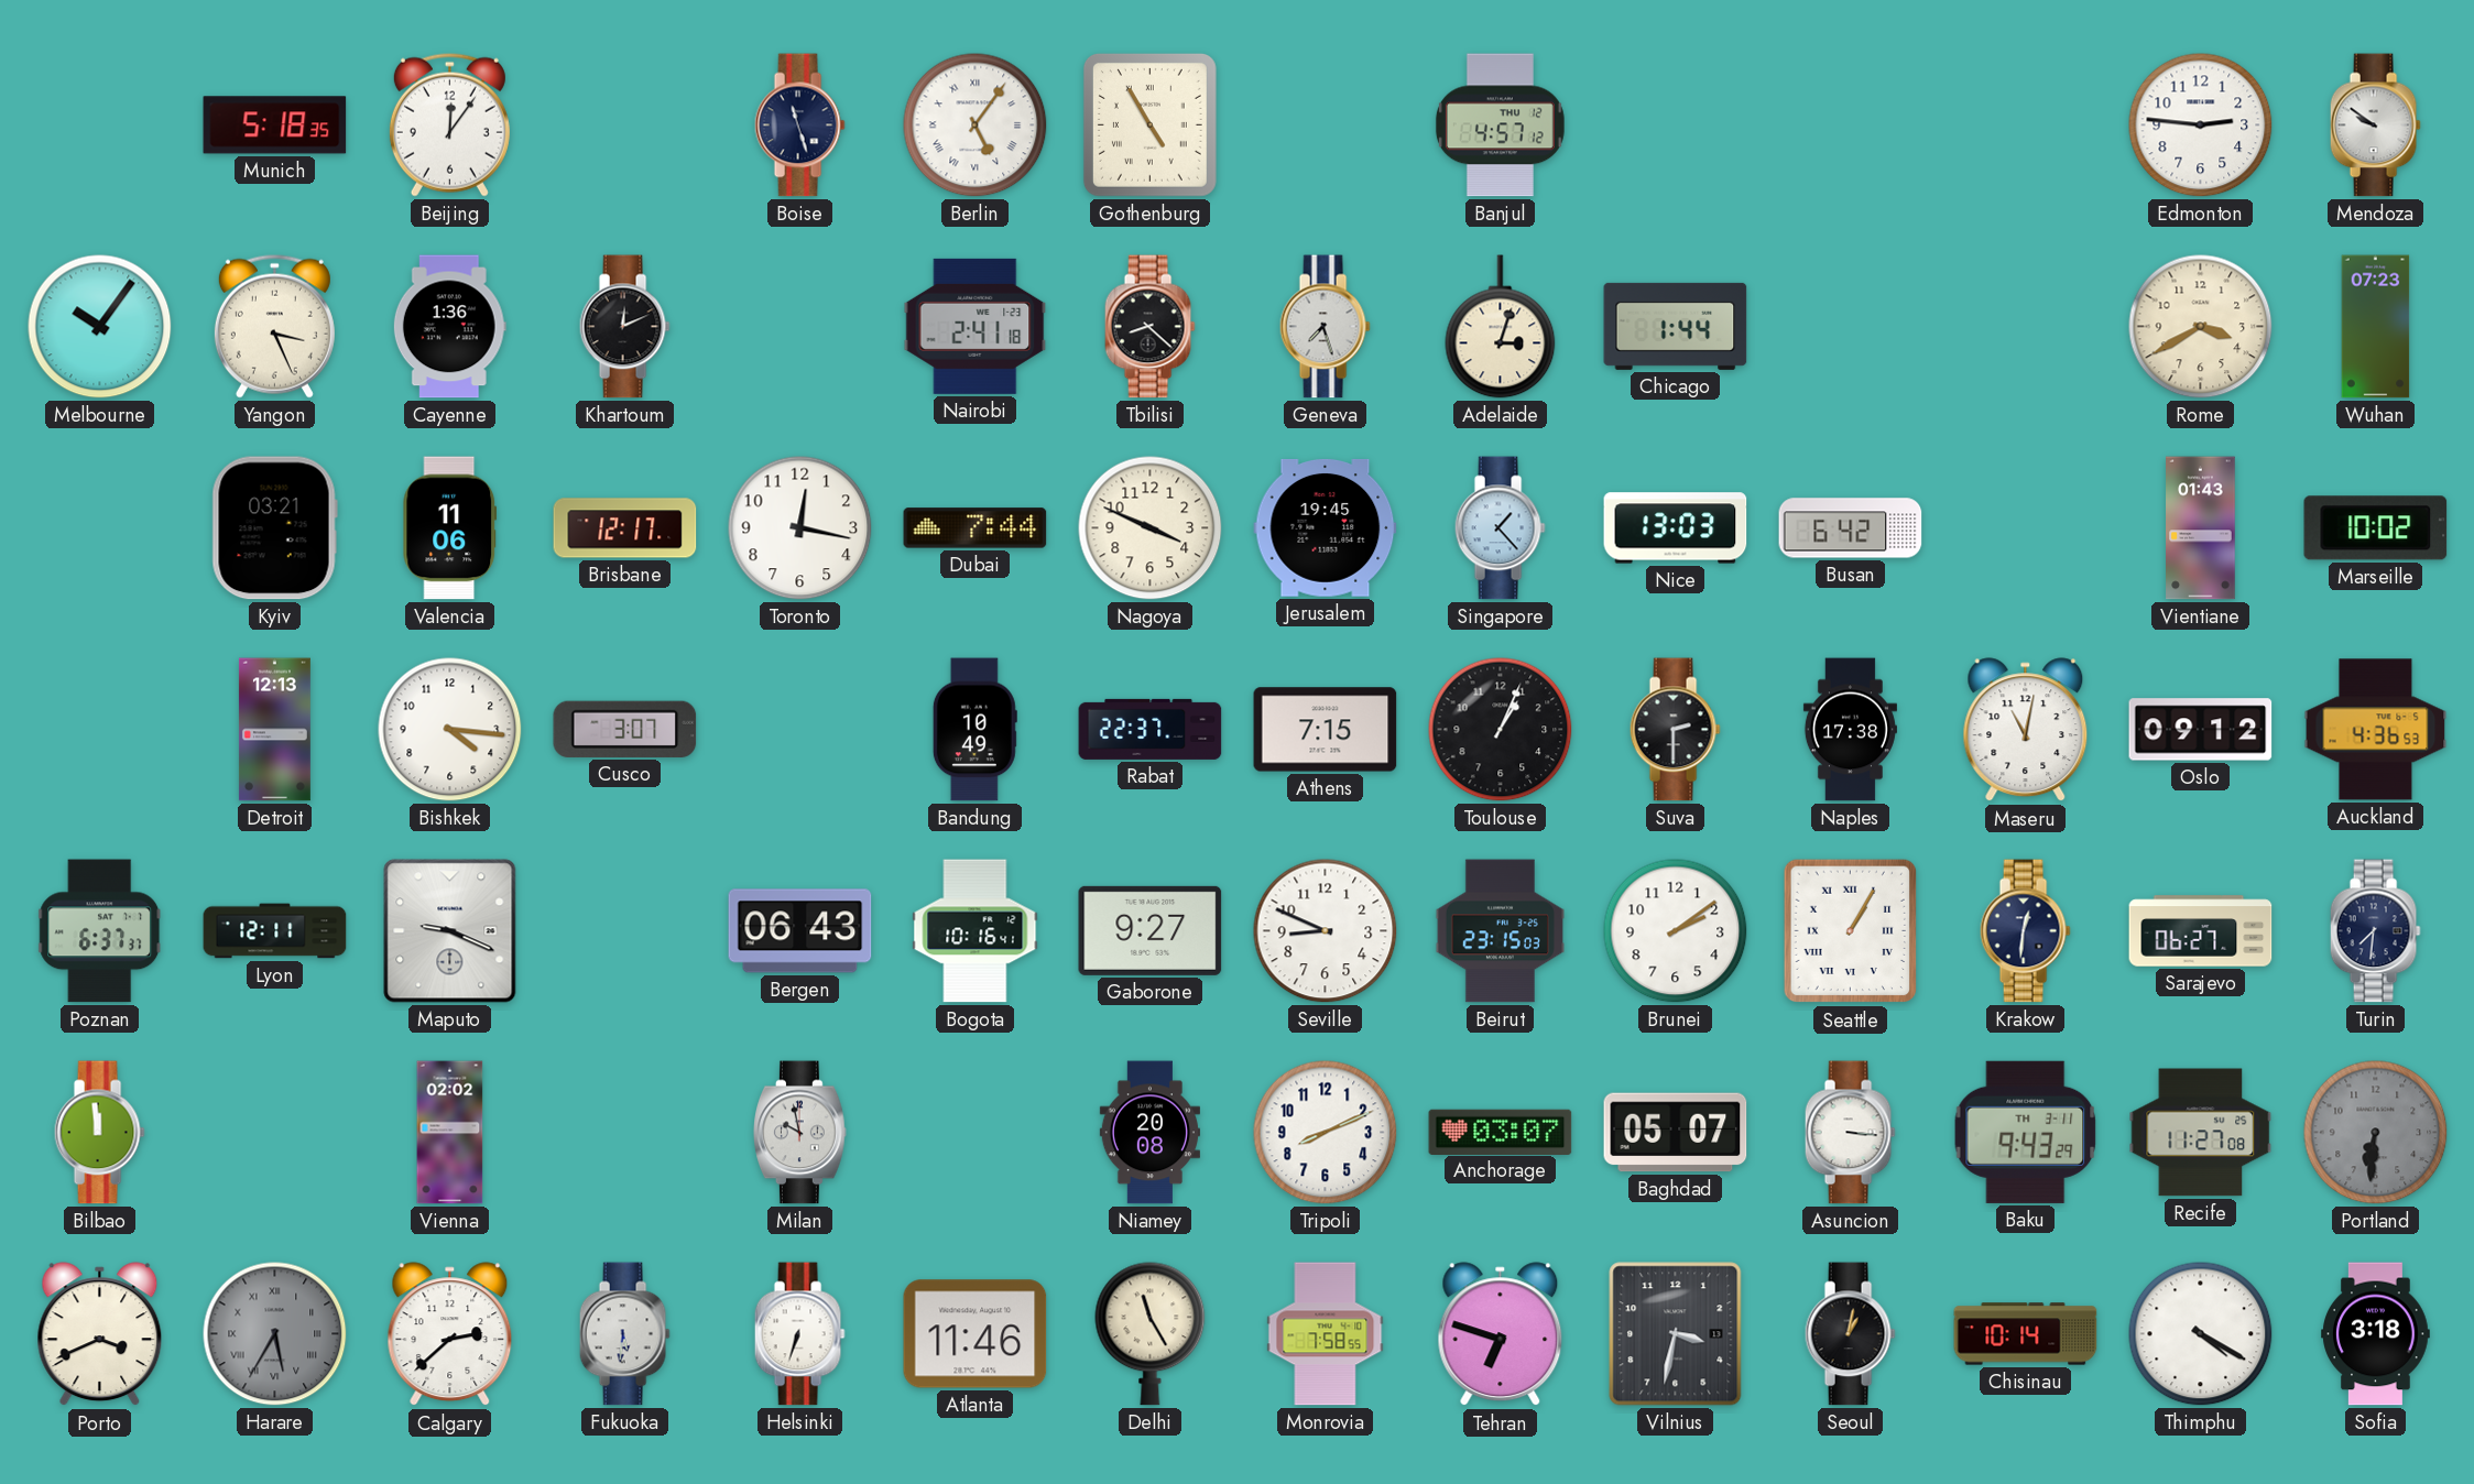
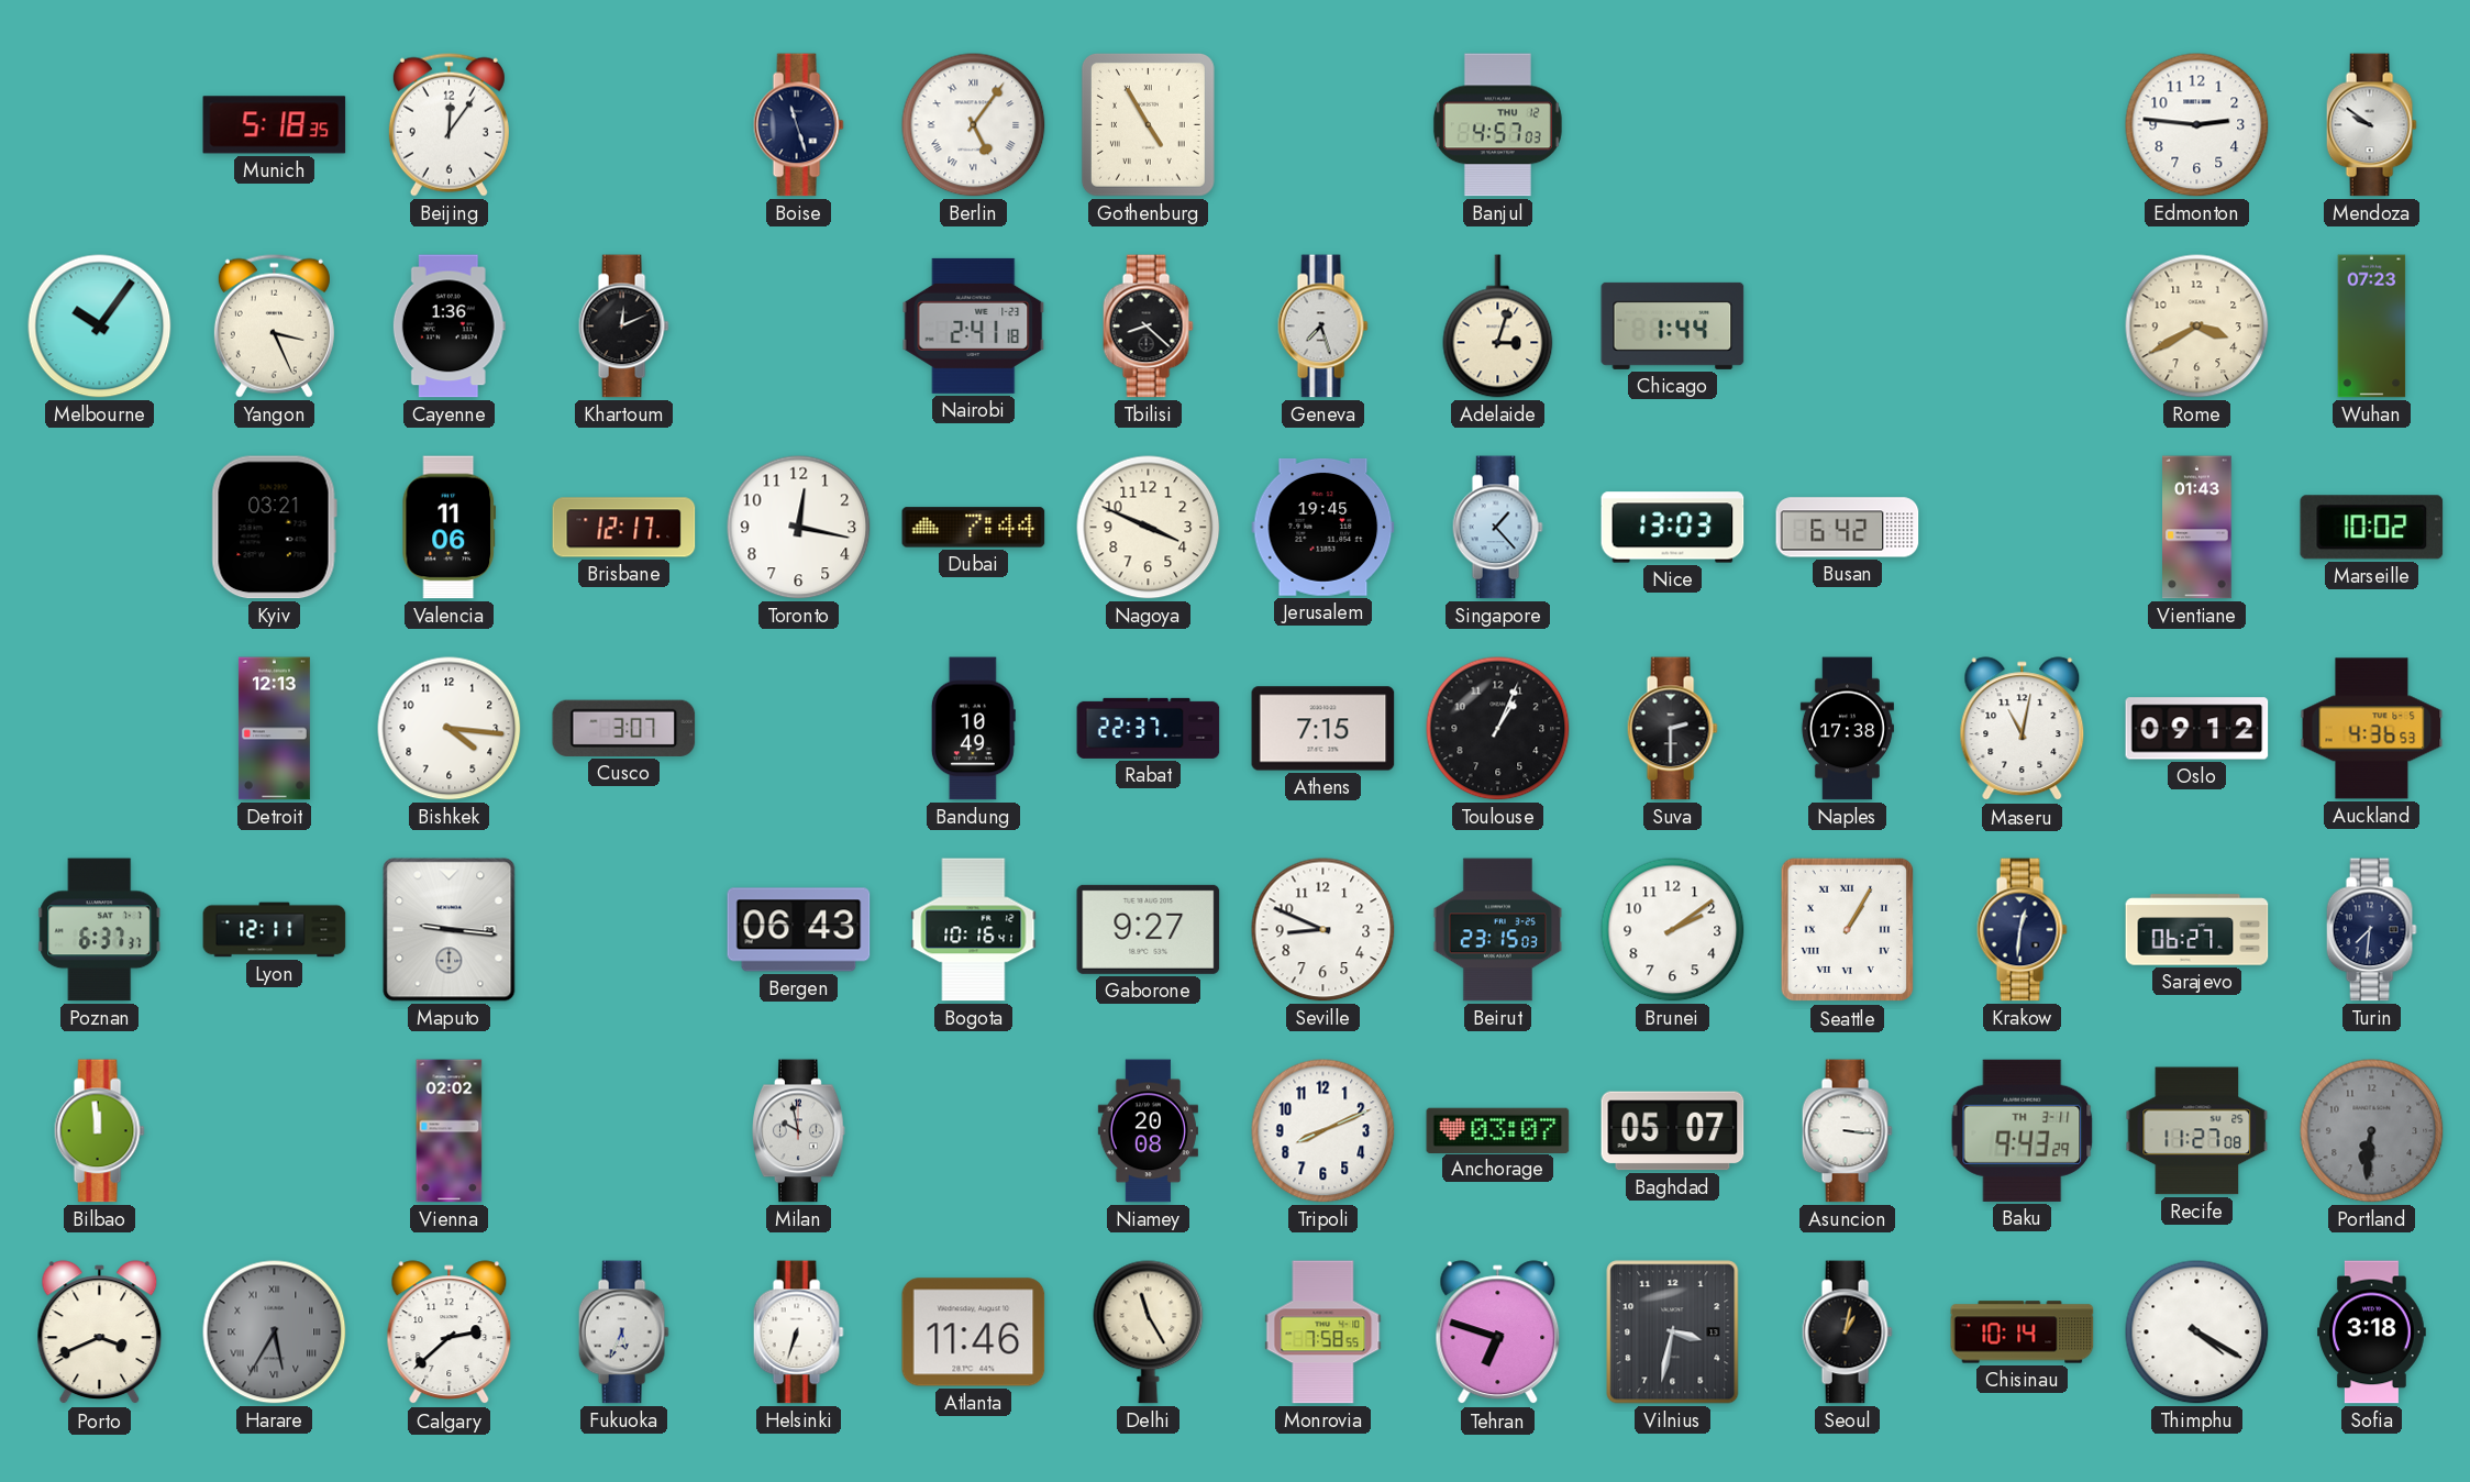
Banjul: 4:57:12 -> 4:57:03 (1497, 125)
Maputo: 9:19 -> 9:16 (450, 930)
Fukuoka: 5:31 -> 5:34 (623, 1332)
